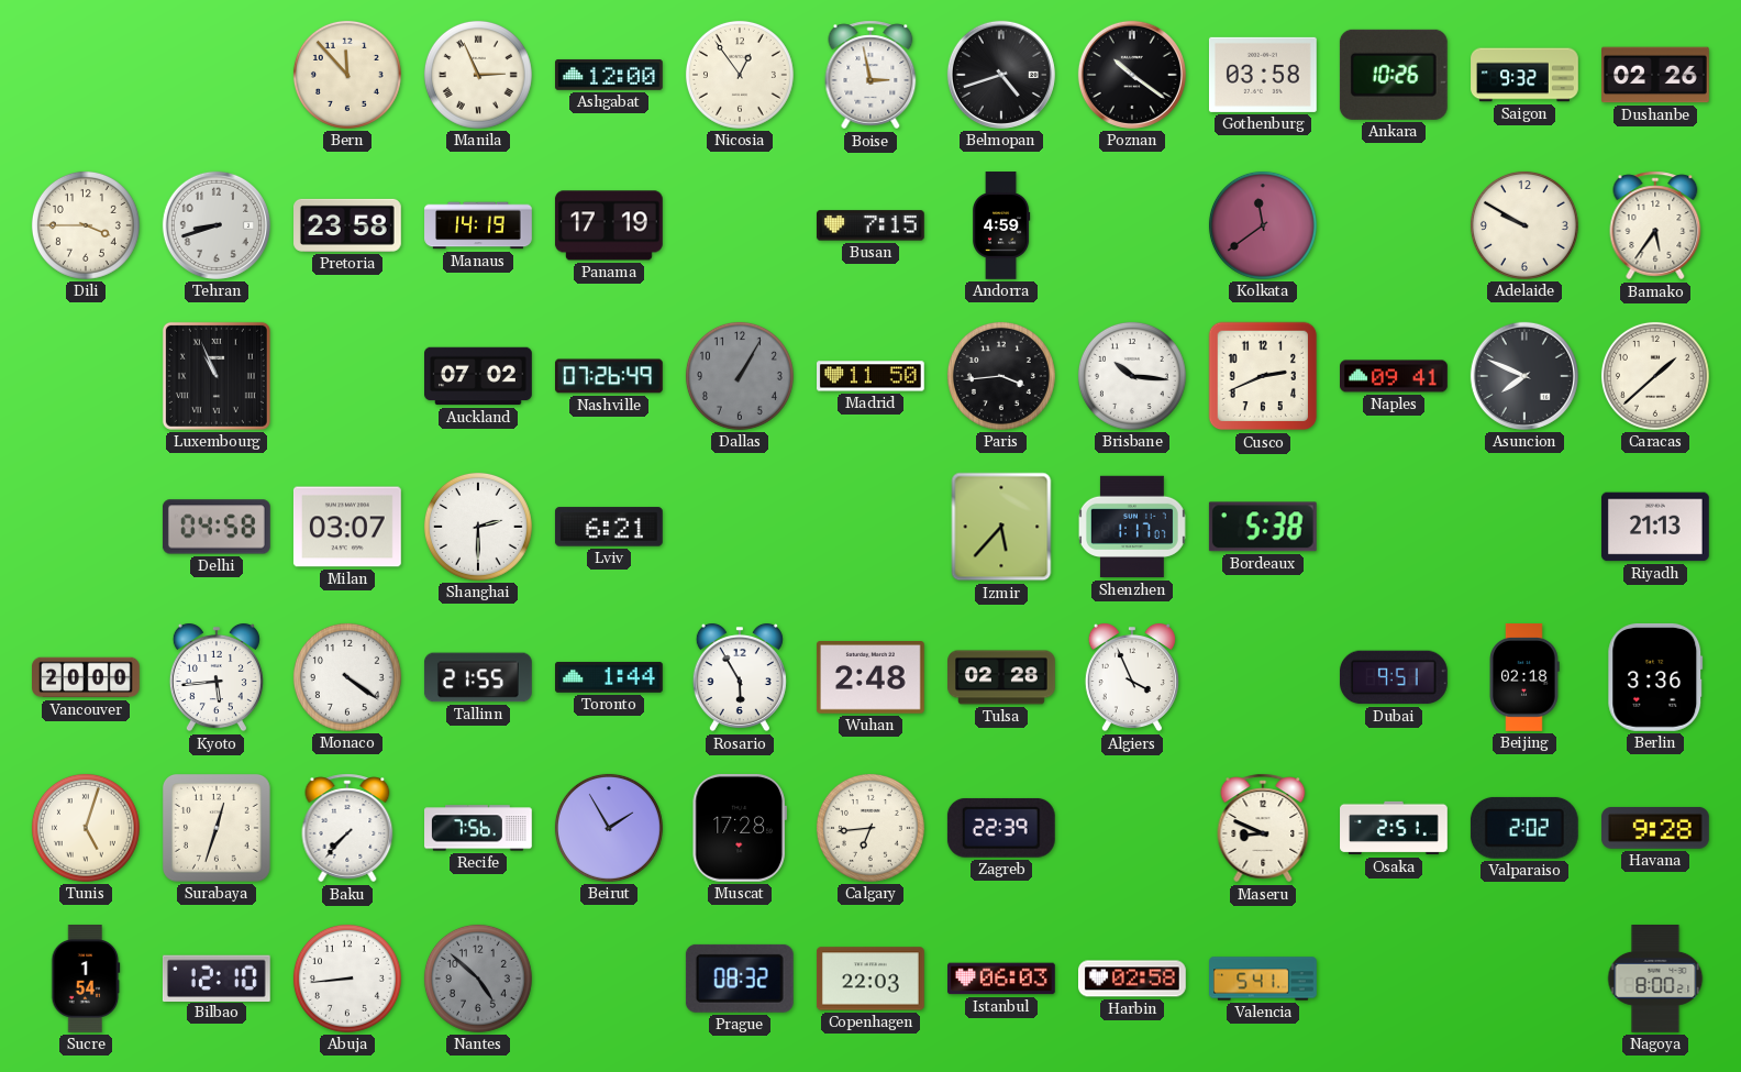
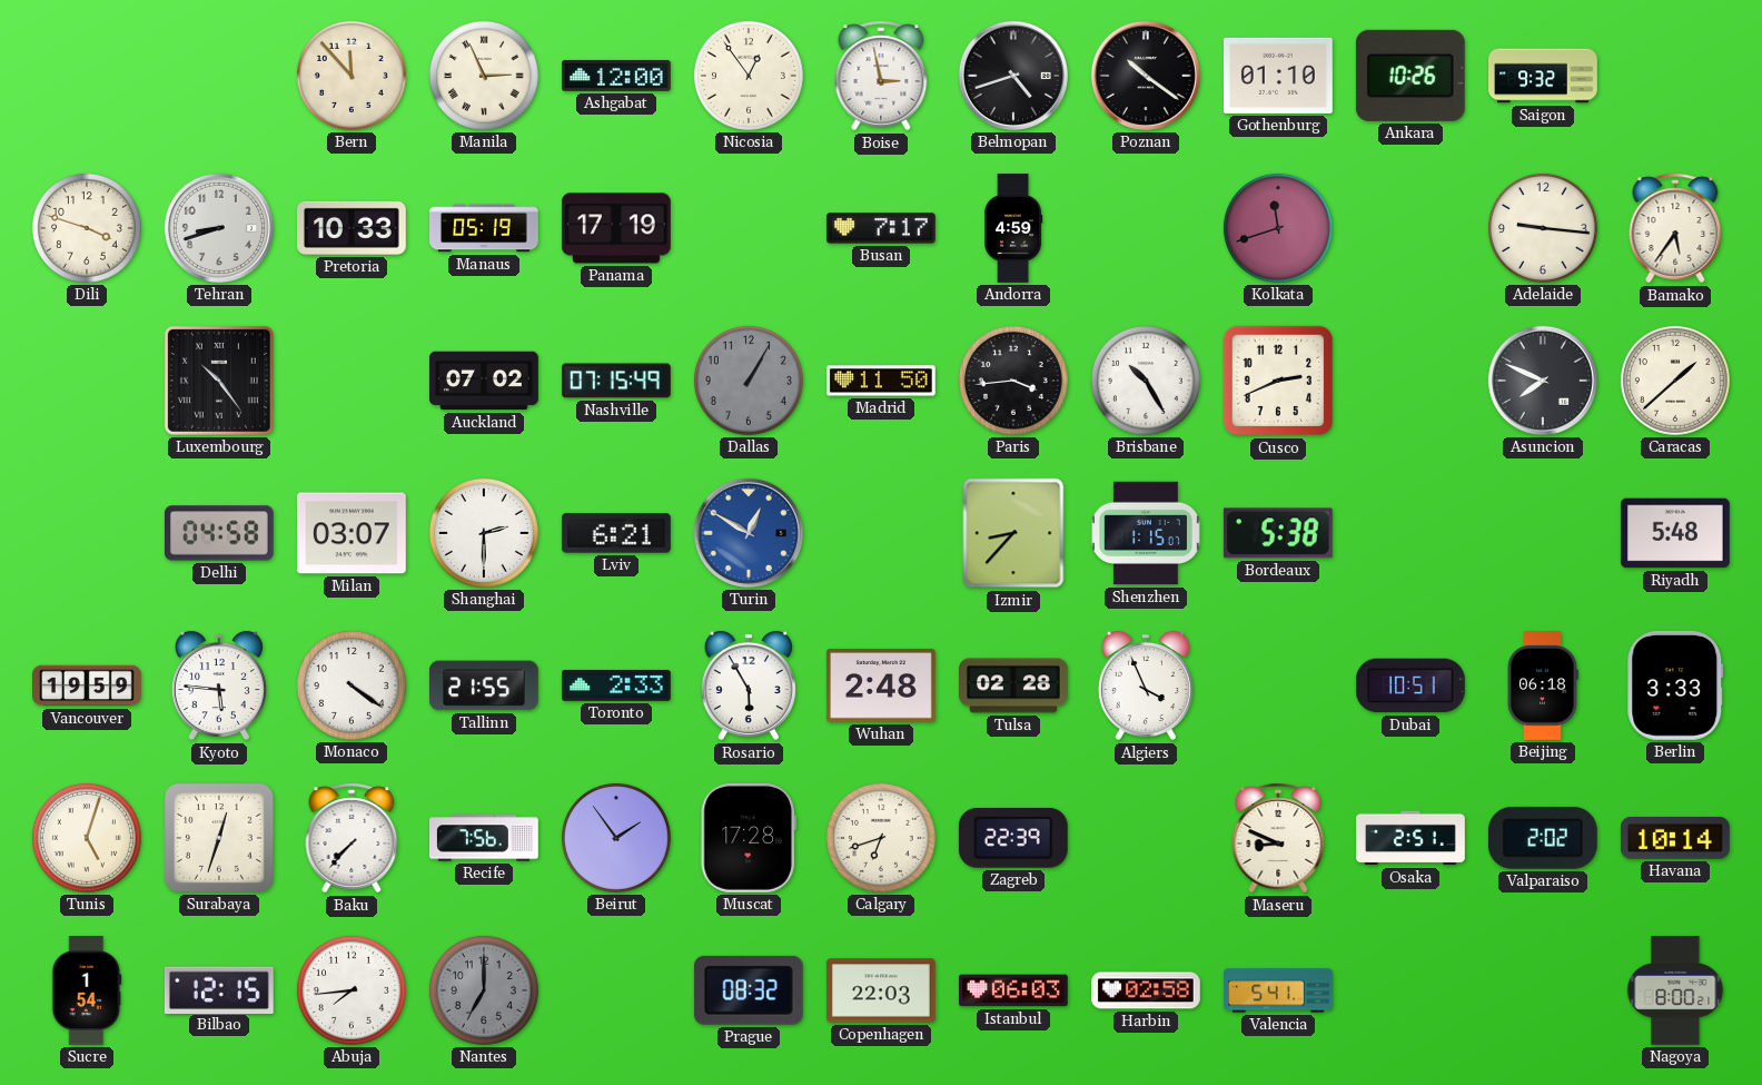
Gothenburg: 03:58 -> 01:10 (1278, 76)
Dushanbe: 02:26 -> none (1656, 75)
Dili: 3:45 -> 3:48 (87, 228)
Pretoria: 23:58 -> 10:33 (353, 228)
Manaus: 14:19 -> 05:19 (484, 228)
Busan: 7:15 -> 7:17 (881, 228)
Kolkata: 11:39 -> 11:42 (1278, 228)
Adelaide: 9:50 -> 9:16 (1543, 228)
Luxembourg: 10:56 -> 10:24 (219, 381)
Nashville: 07:26 -> 07:15 (617, 381)
Brisbane: 10:16 -> 10:25 (1146, 381)
Naples: 09:41 -> none (1395, 376)
Turin: none -> 12:50 (749, 533)
Izmir: 5:37 -> 8:37 (1013, 533)
Shenzhen: 1:17 -> 1:15 (1146, 533)
Riyadh: 21:13 -> 5:48 (1675, 533)
Vancouver: 20:00 -> 19:59 (88, 685)
Kyoto: 5:44 -> 5:46 (219, 685)
Toronto: 1:44 -> 2:33 (617, 685)
Dubai: 9:51 -> 10:51 (1410, 685)
Beijing: 02:18 -> 06:18 (1543, 687)
Berlin: 3:36 -> 3:33 (1675, 685)
Beirut: 1:55 -> 1:54 (616, 838)
Calgary: 6:44 -> 6:42 (881, 838)
Havana: 9:28 -> 10:14 (1675, 838)
Bilbao: 12:10 -> 12:15 (219, 989)
Abuja: 8:44 -> 7:44 (352, 990)
Nantes: 4:52 -> 7:00 (484, 990)
